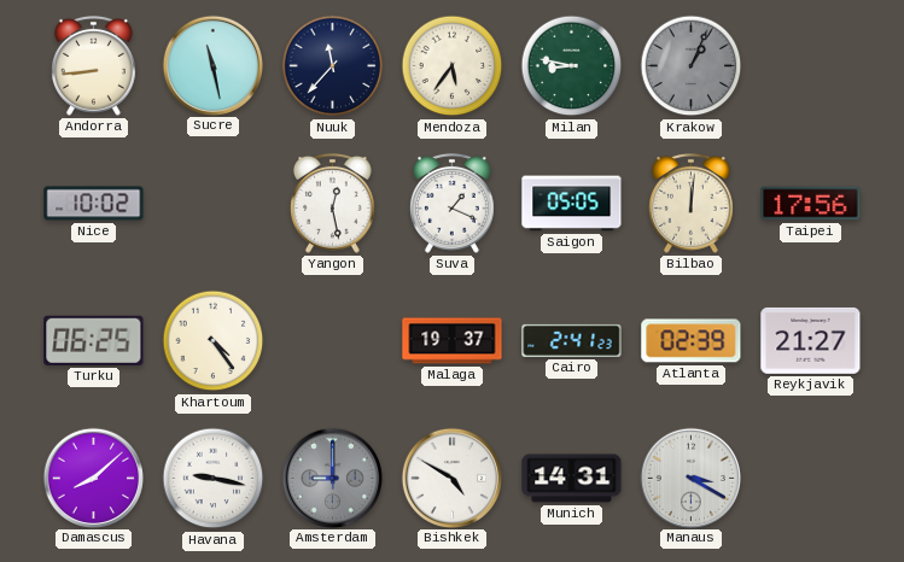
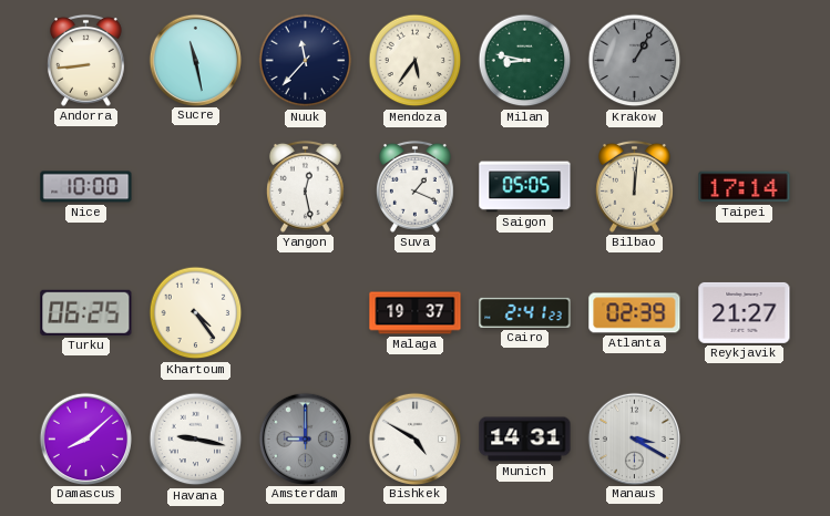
Krakow: 1:04 -> 1:05 (635, 61)
Nice: 10:02 -> 10:00 (86, 187)
Taipei: 17:56 -> 17:14 (745, 187)
